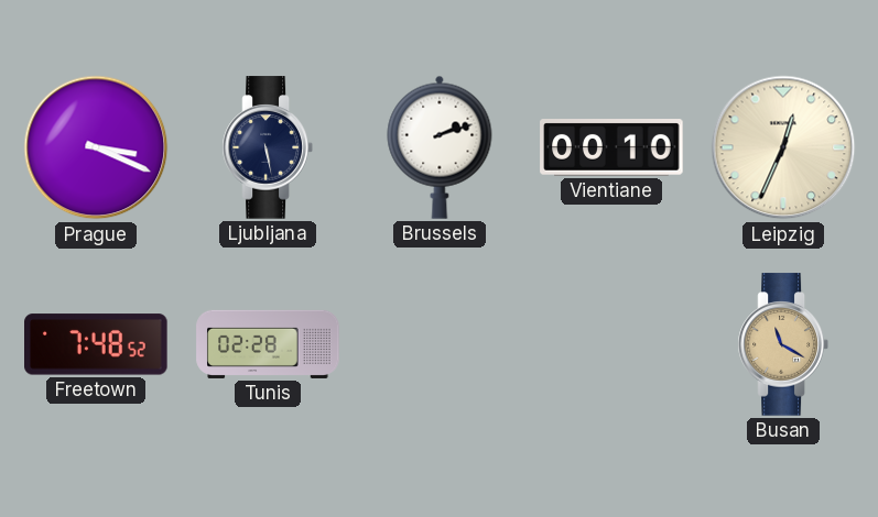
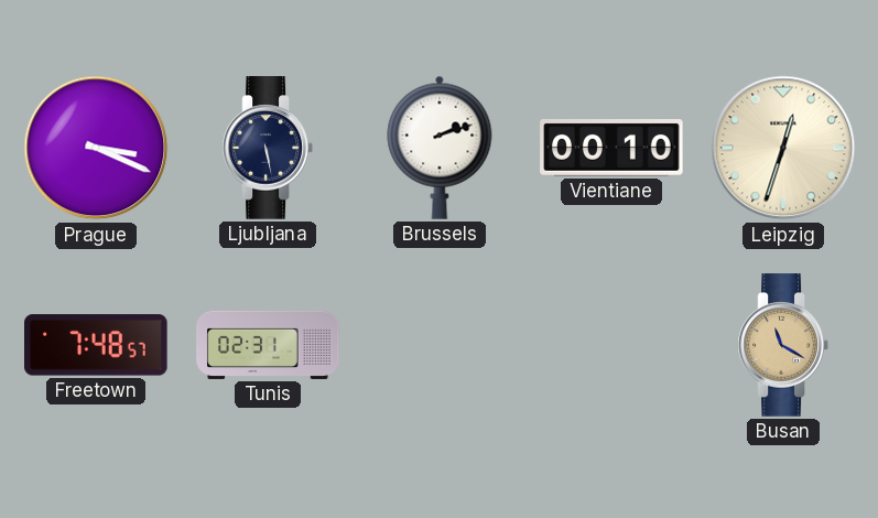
Leipzig: 12:34 -> 12:33 (783, 148)
Freetown: 7:48:52 -> 7:48:57 (97, 345)
Tunis: 02:28 -> 02:31 (268, 345)
